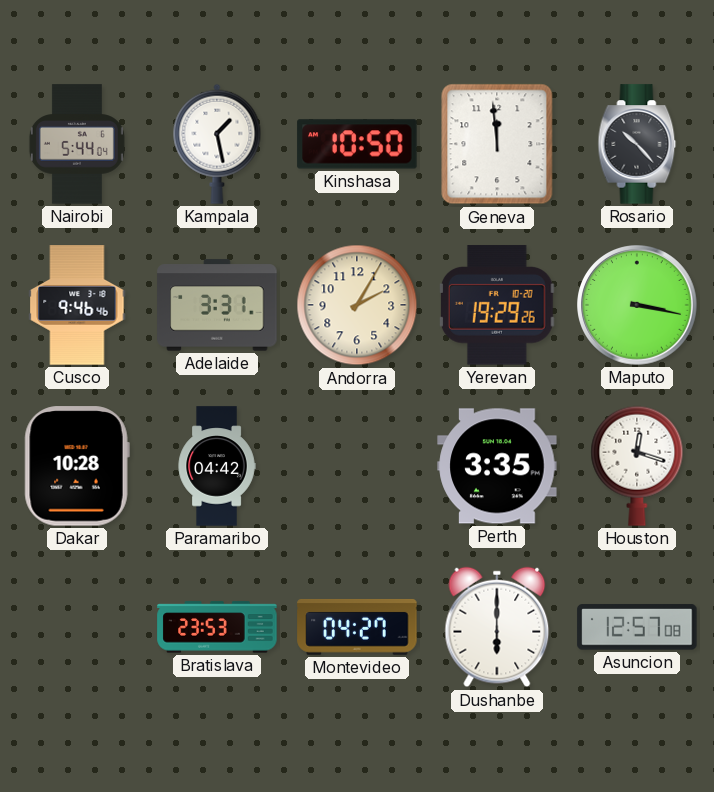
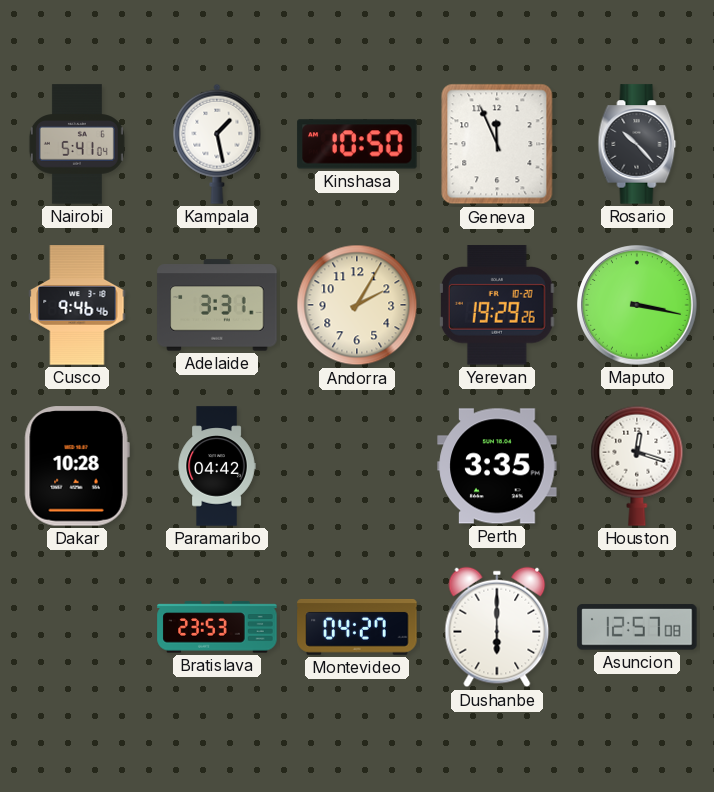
Nairobi: 5:44 -> 5:41 (77, 144)
Geneva: 11:59 -> 11:56 (497, 144)
